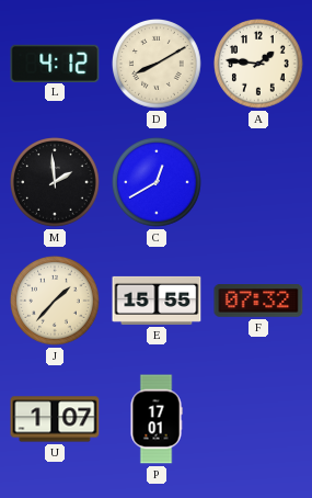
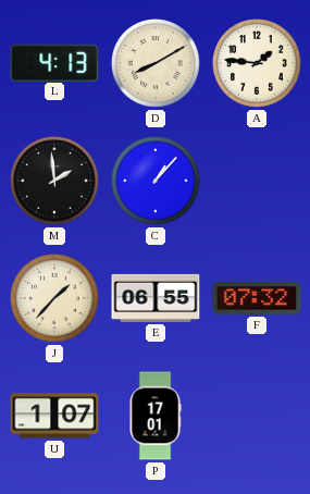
L: 4:12 -> 4:13 (54, 62)
C: 12:40 -> 1:07 (157, 182)
E: 15:55 -> 06:55 (156, 298)
